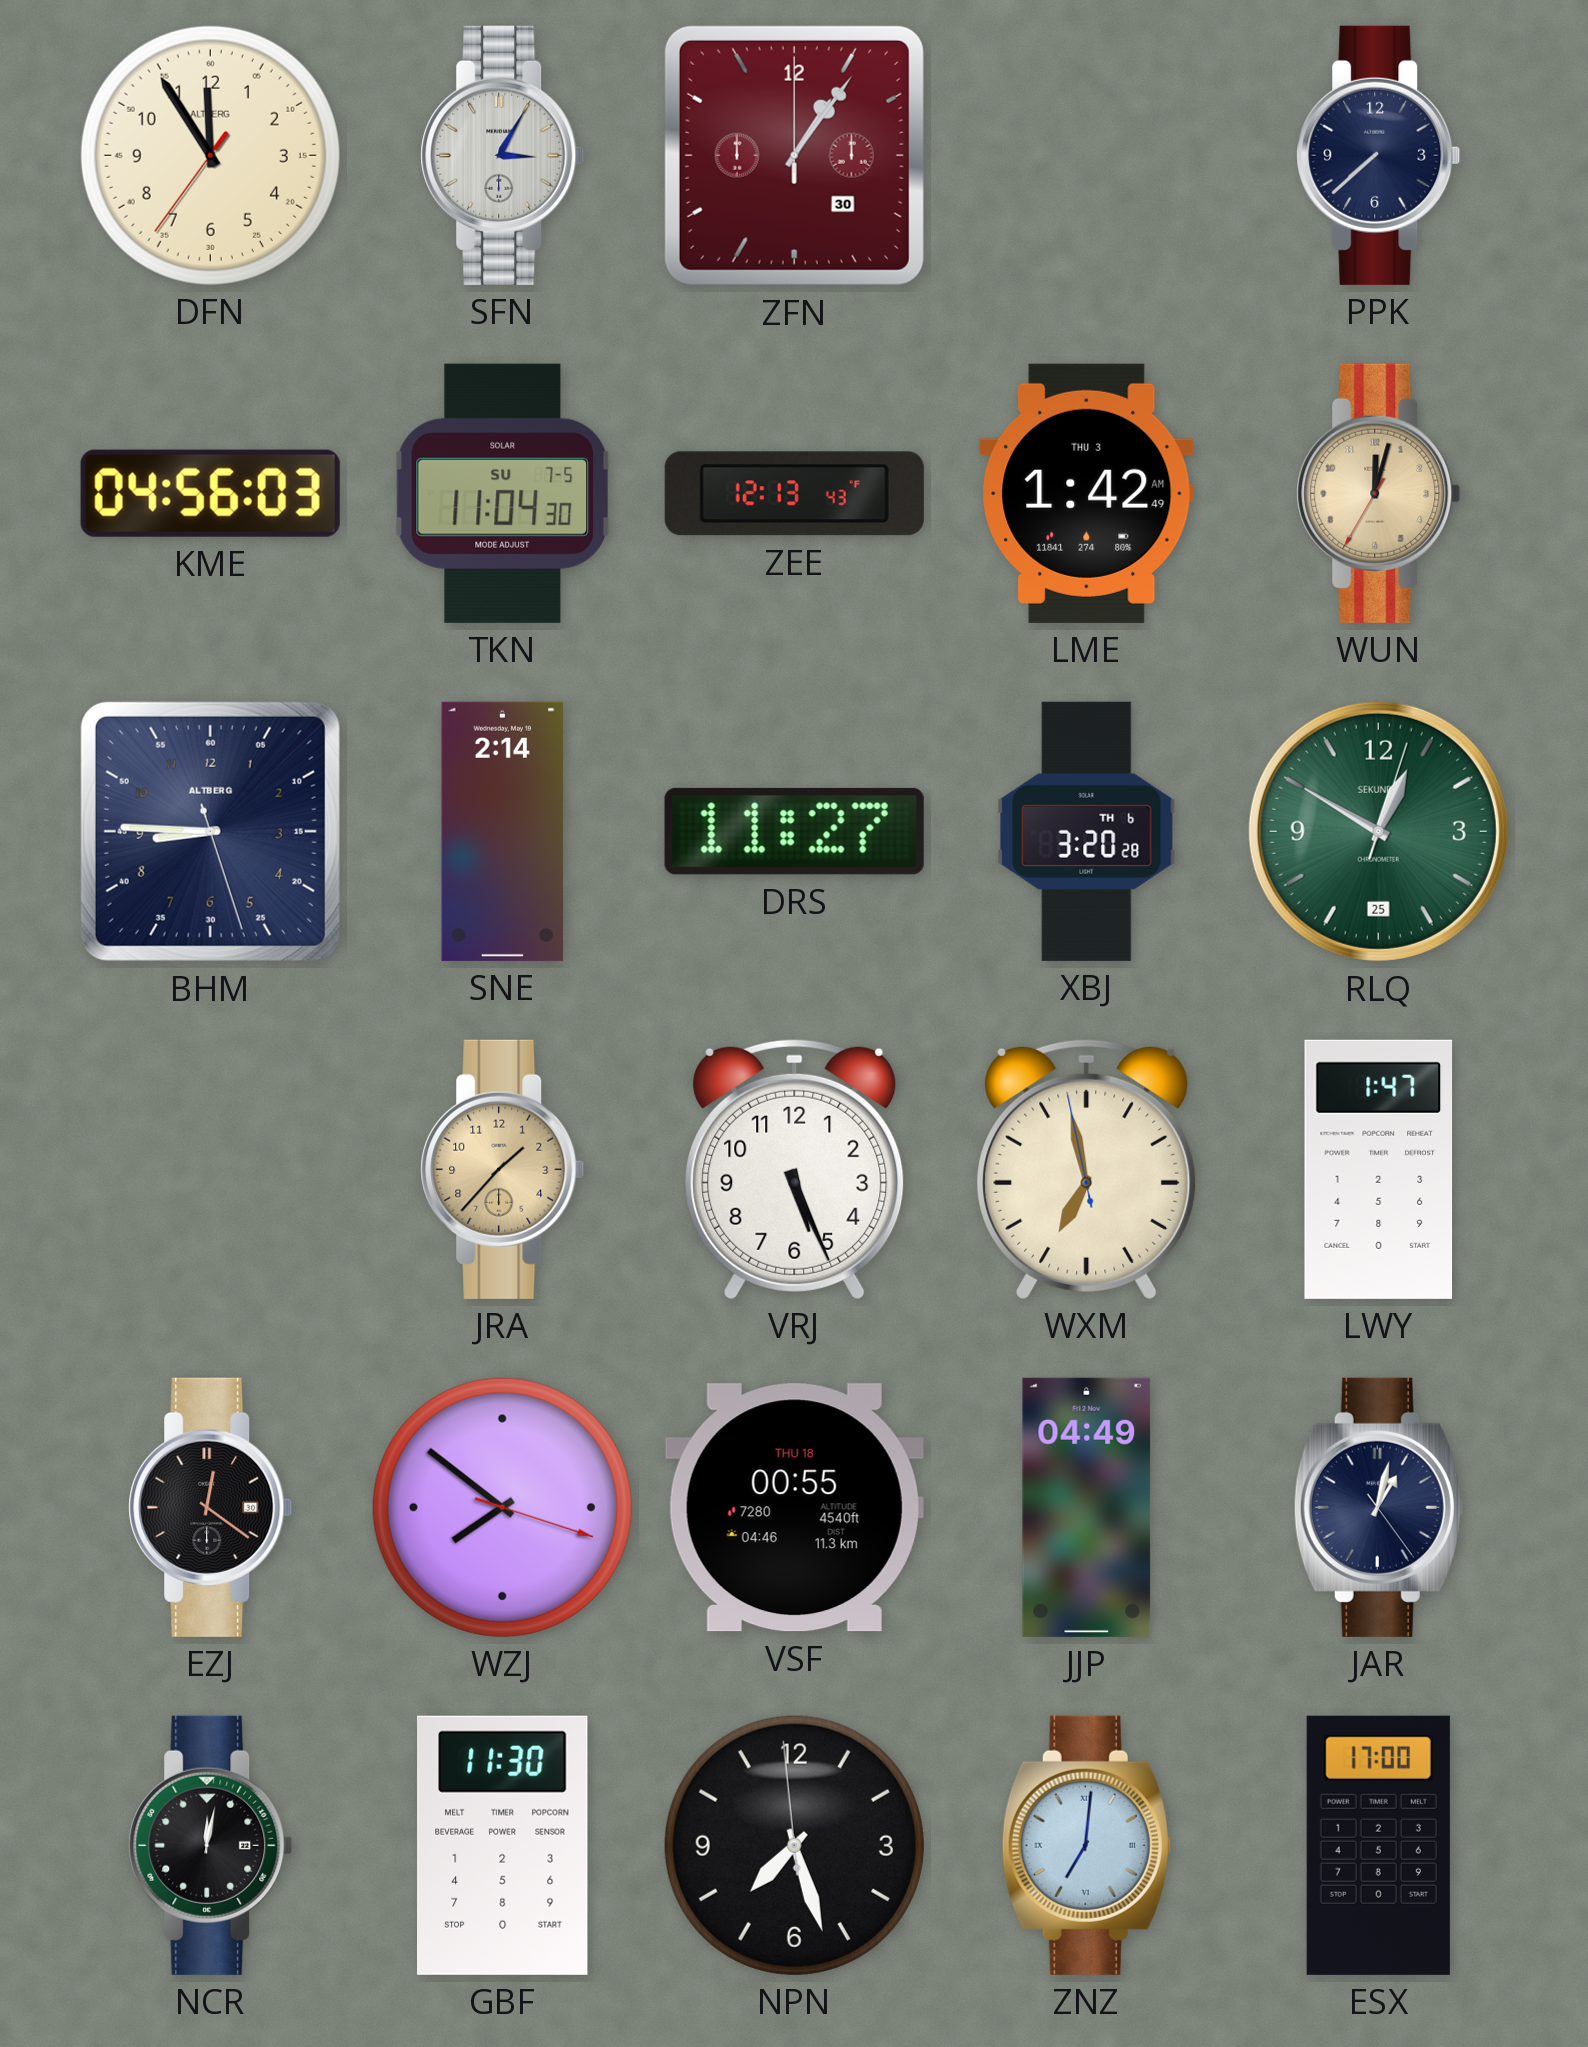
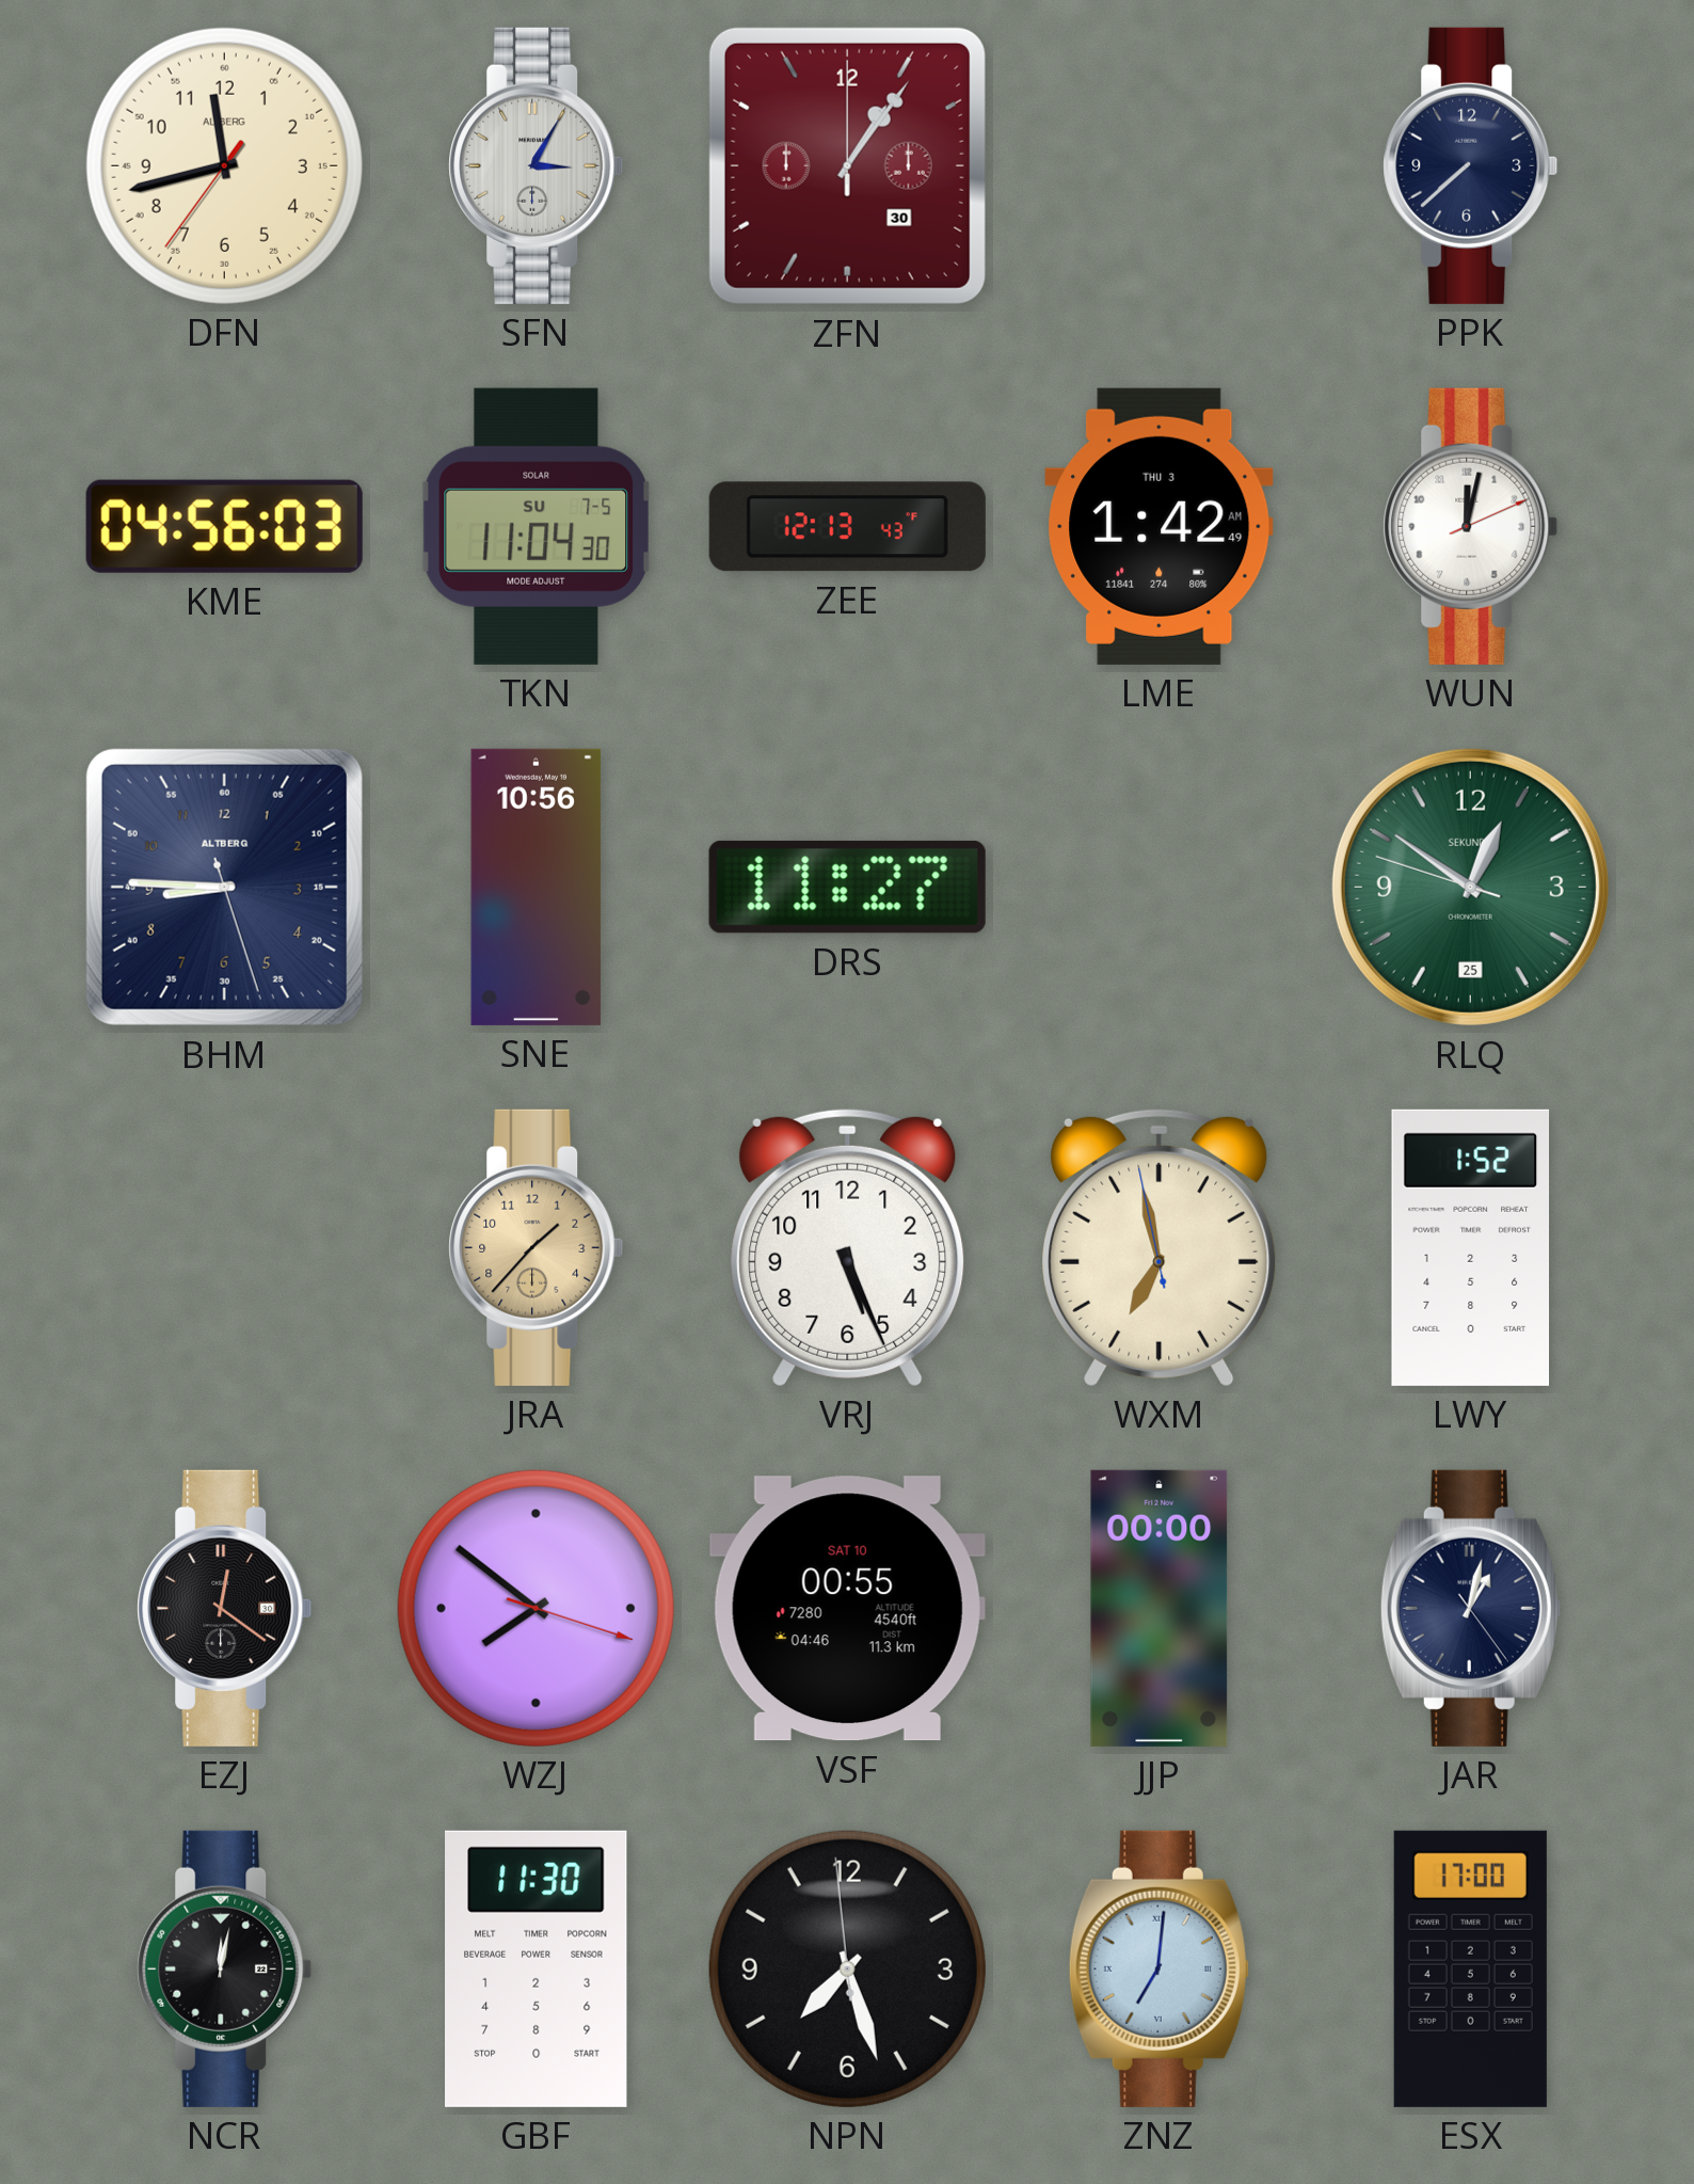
DFN: 11:54 -> 11:42 (224, 165)
WUN: 12:02:35 -> 12:02:11 (1471, 526)
WUN dial: champagne -> white (1471, 526)
SNE: 2:14 -> 10:56 (537, 887)
XBJ: 3:20 -> none (1087, 831)
RLQ: 12:50:03 -> 12:50:48 (1470, 887)
LWY: 1:47 -> 1:52 (1471, 1247)
VSF date: THU 18 -> SAT 10 (847, 1609)
JJP: 04:49 -> 00:00 (1160, 1608)
